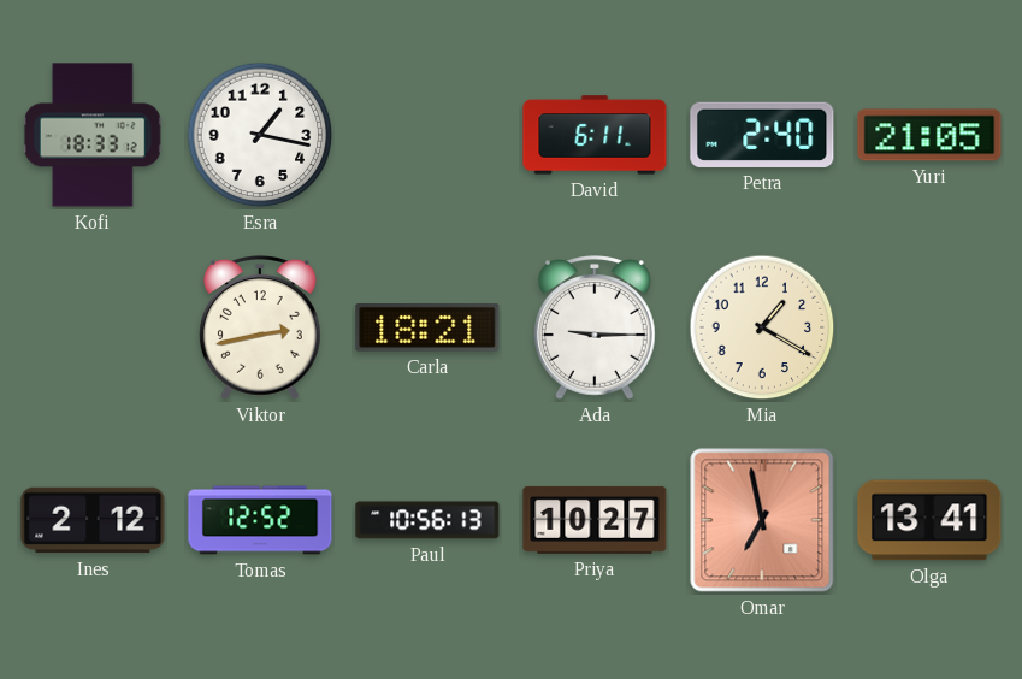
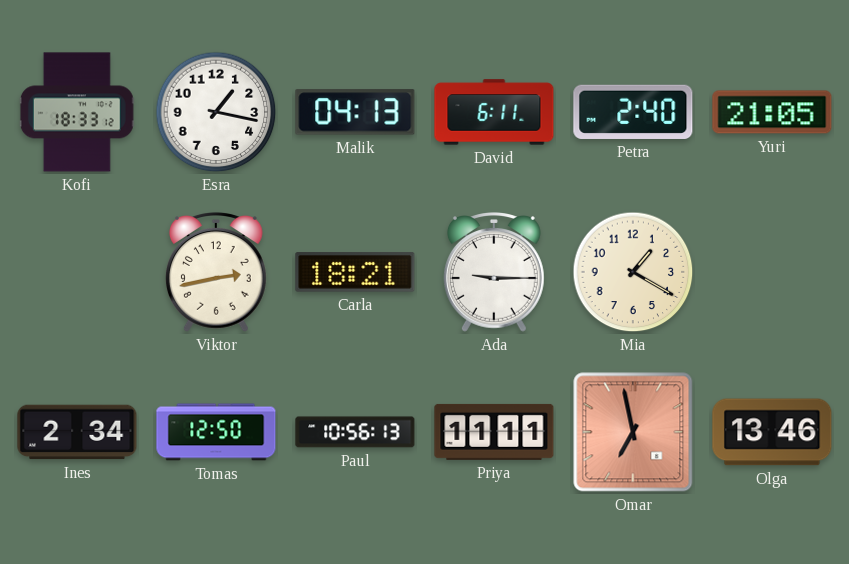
Malik: none -> 04:13 (355, 112)
Ines: 2:12 -> 2:34 (77, 432)
Tomas: 12:52 -> 12:50 (216, 432)
Priya: 10:27 -> 11:11 (494, 432)
Olga: 13:41 -> 13:46 (772, 432)
